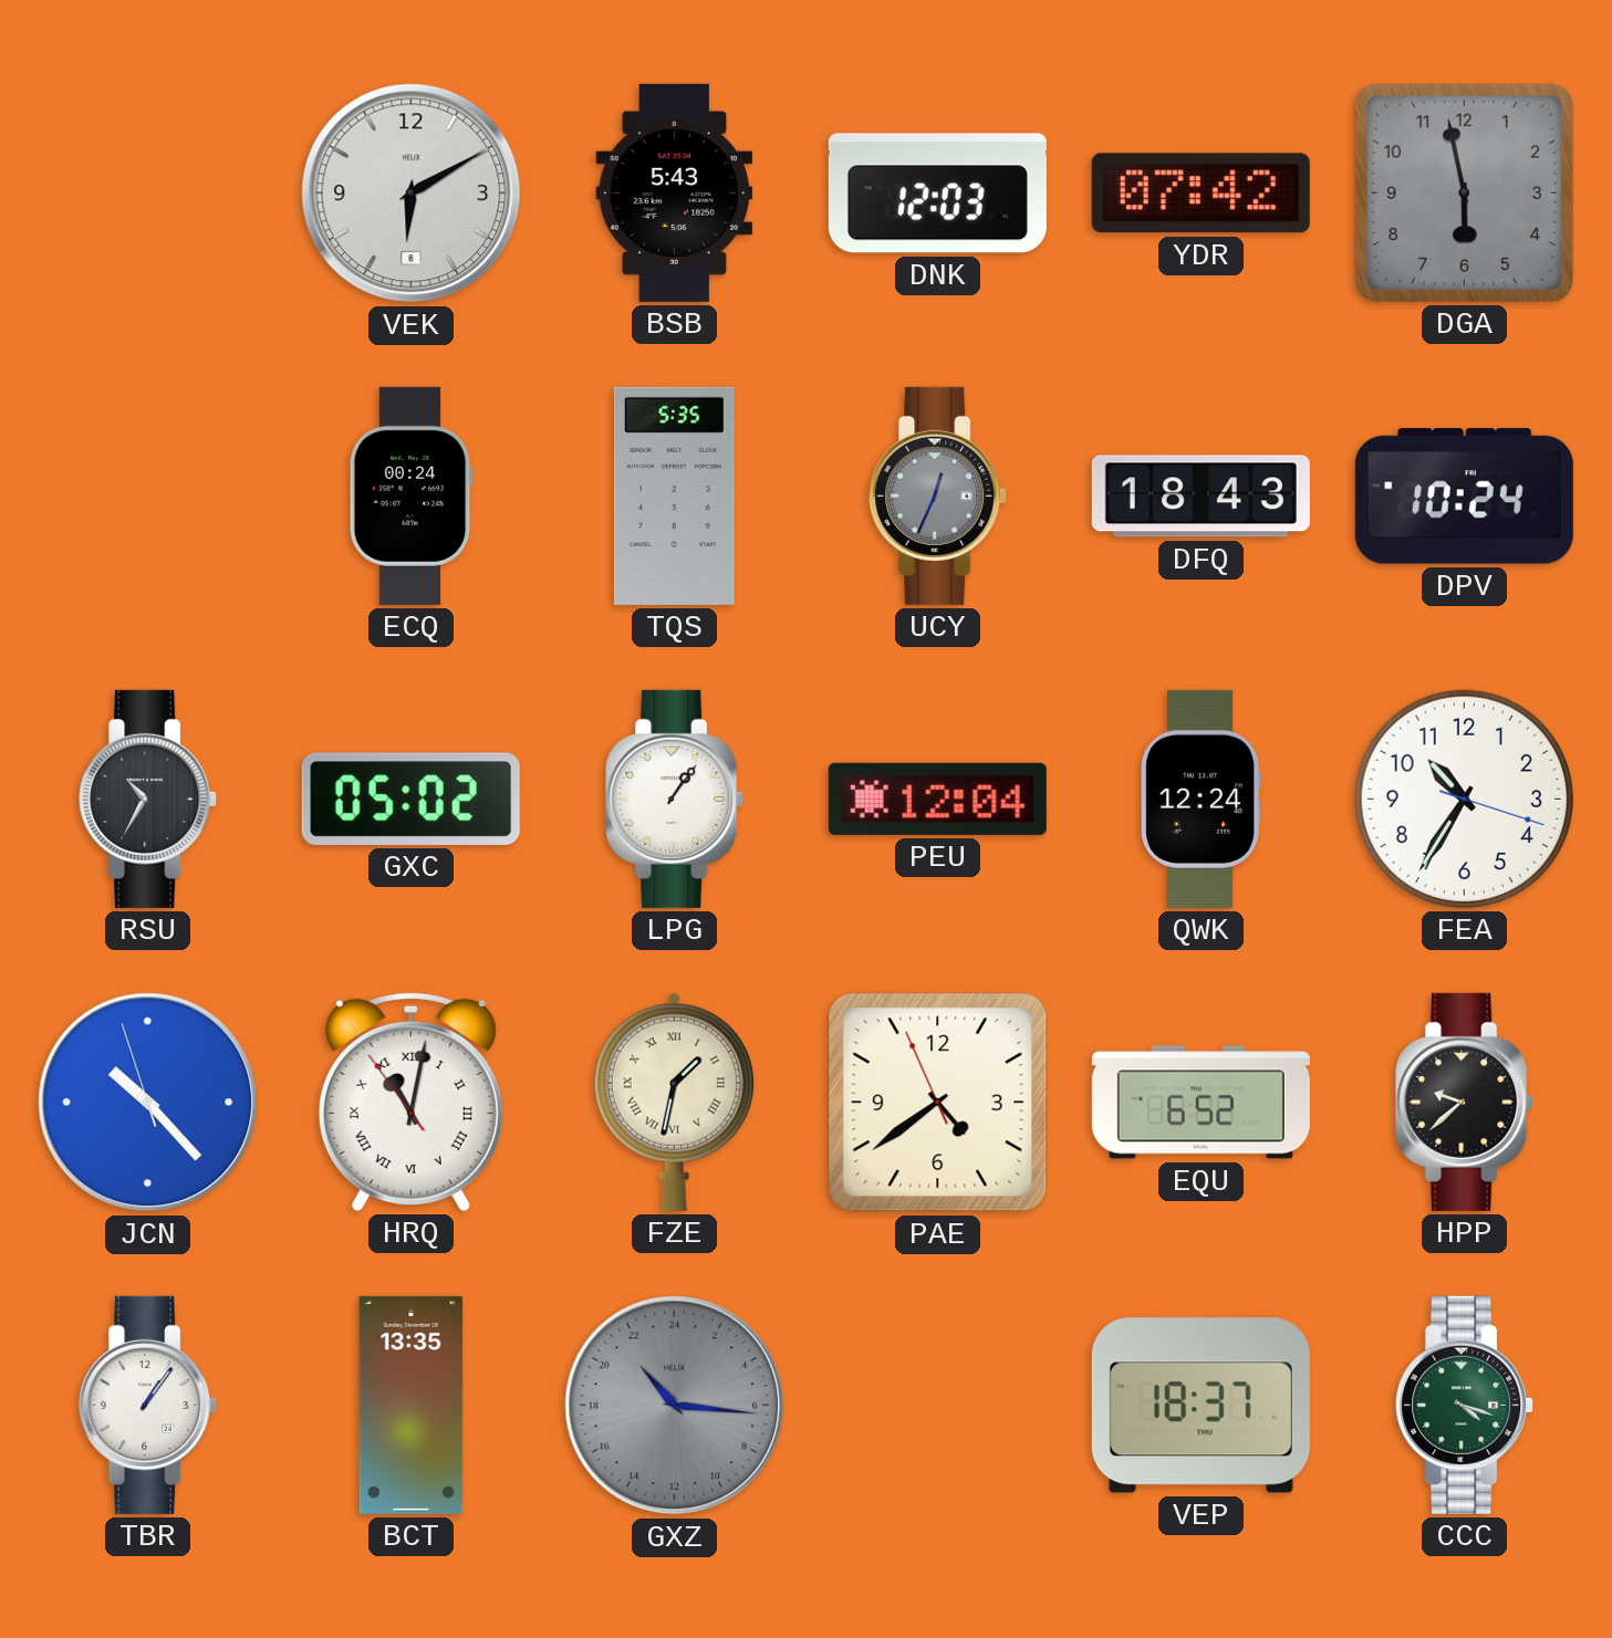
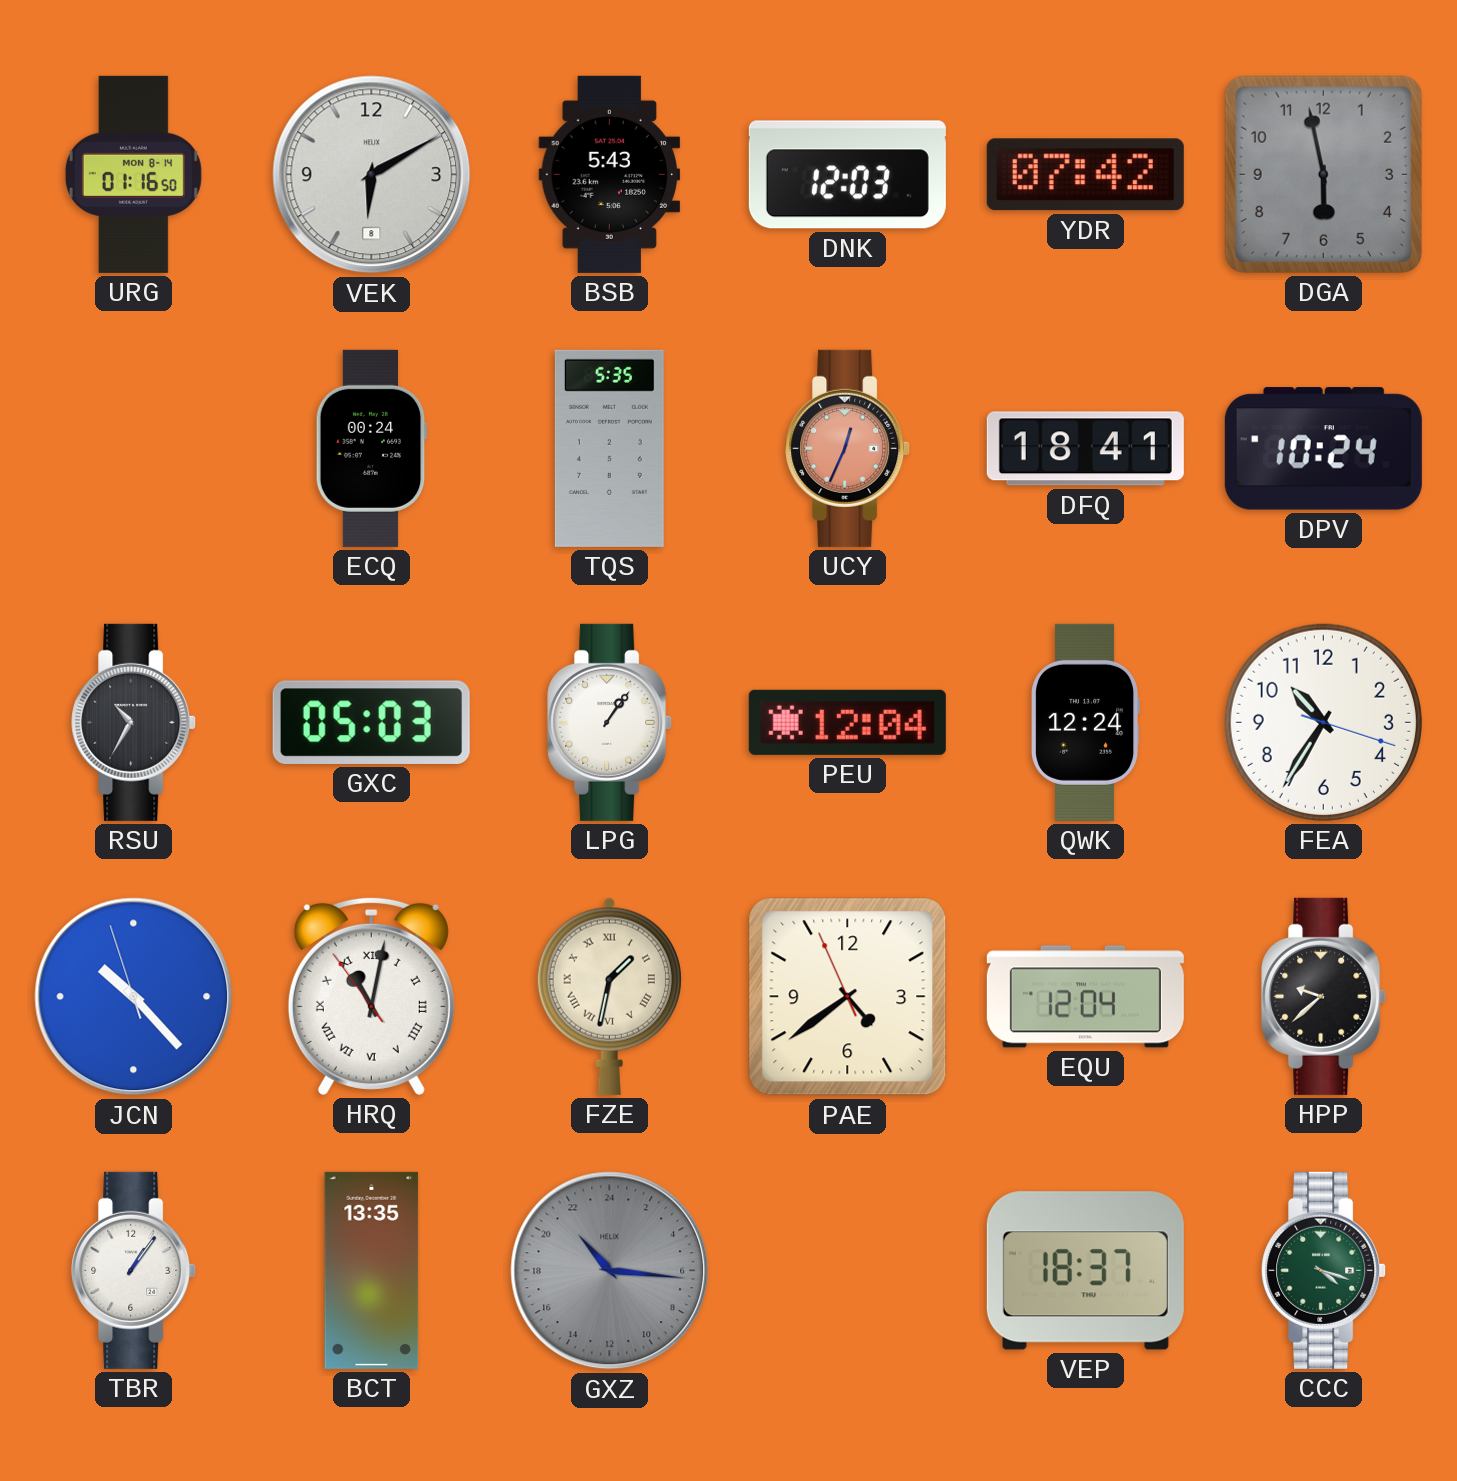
URG: none -> 01:16 (133, 174)
UCY dial: grey -> salmon (848, 448)
DFQ: 18:43 -> 18:41 (1085, 449)
GXC: 05:02 -> 05:03 (371, 722)
EQU: 6:52 -> 12:04 (1085, 997)
